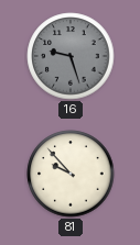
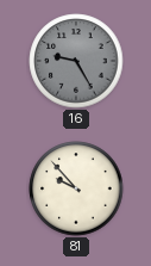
16: 9:27 -> 9:25 (76, 61)
